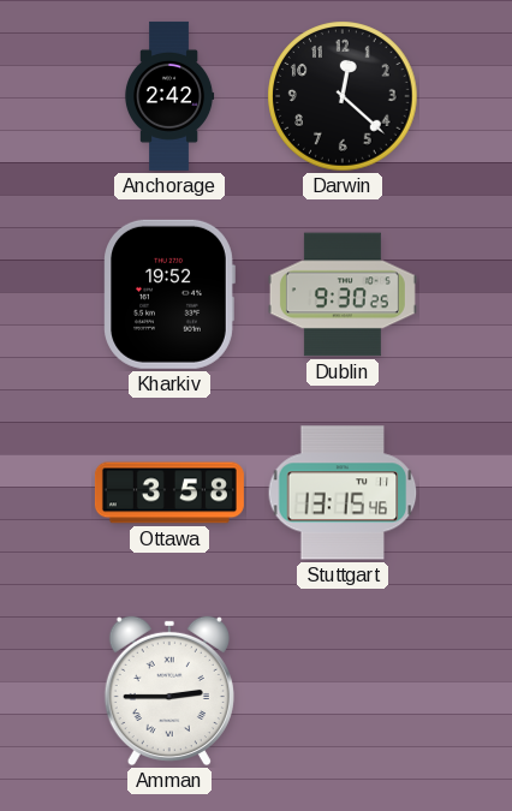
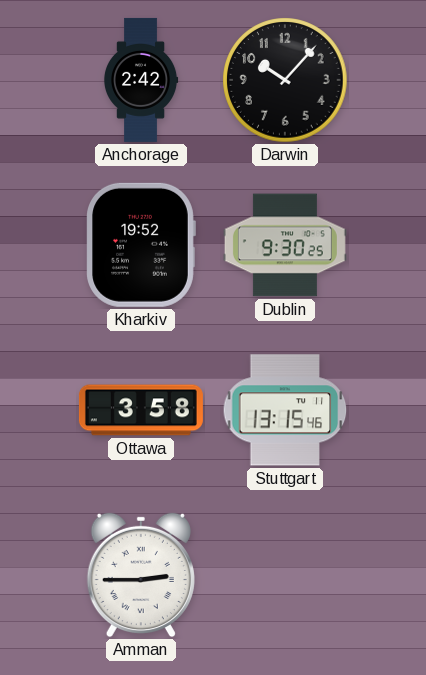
Darwin: 12:22 -> 10:07 (285, 80)
